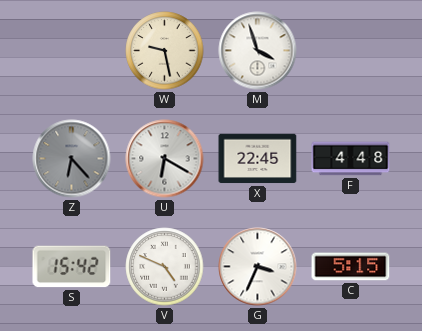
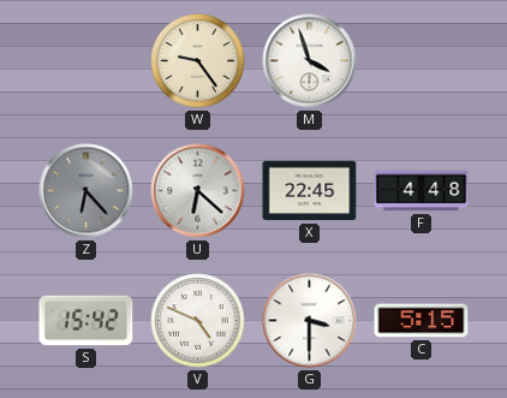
W: 9:28 -> 9:24 (198, 61)
U: 6:20 -> 6:22 (198, 191)
G: 3:34 -> 3:30 (310, 321)
